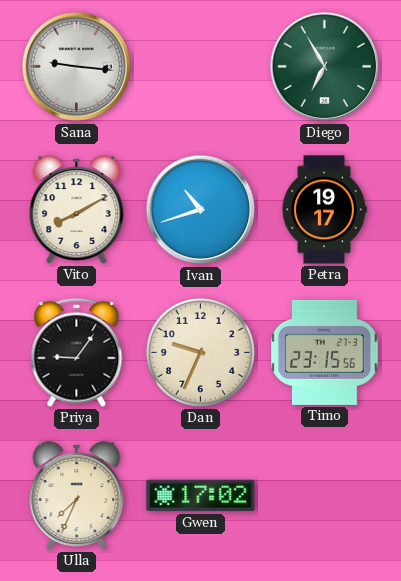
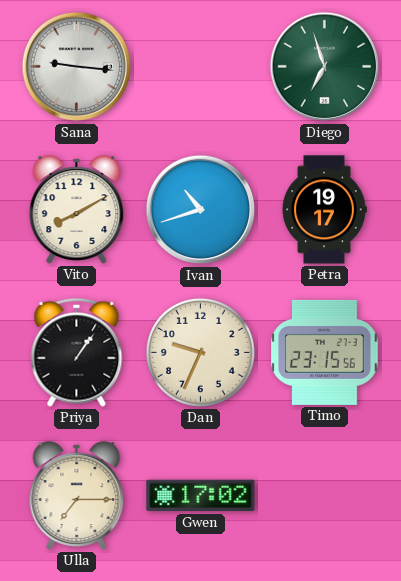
Diego: 6:55 -> 6:57 (325, 67)
Priya: 9:06 -> 1:06 (77, 352)
Ulla: 7:34 -> 7:15 (77, 496)
